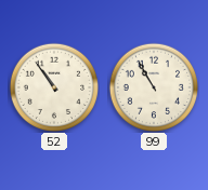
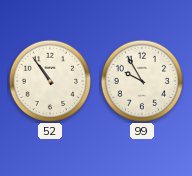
99: 10:55 -> 9:55 (142, 81)
